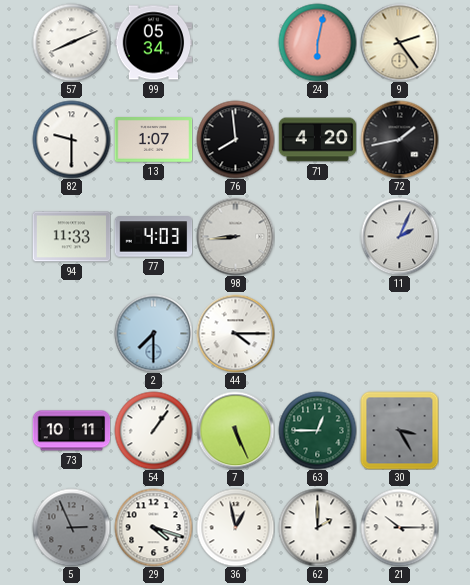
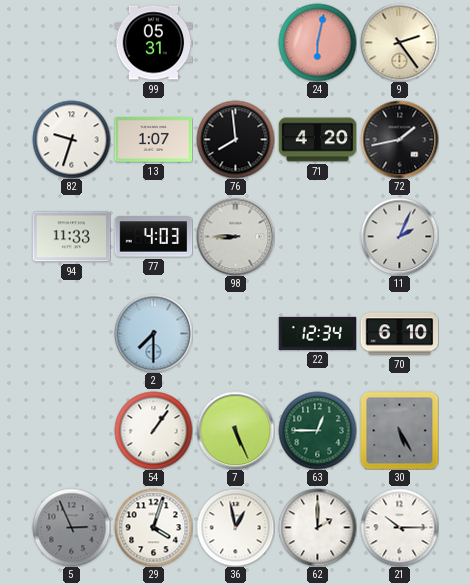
57: 8:11 -> none (71, 42)
99: 05:34 -> 05:31 (153, 43)
82: 9:30 -> 9:33 (71, 139)
98: 8:44 -> 8:45 (235, 236)
44: 4:15 -> none (235, 333)
22: none -> 12:34 (317, 333)
70: none -> 6:10 (399, 334)
73: 10:11 -> none (71, 431)
30: 3:25 -> 5:25 (399, 430)
29: 4:18 -> 4:03 (153, 527)
